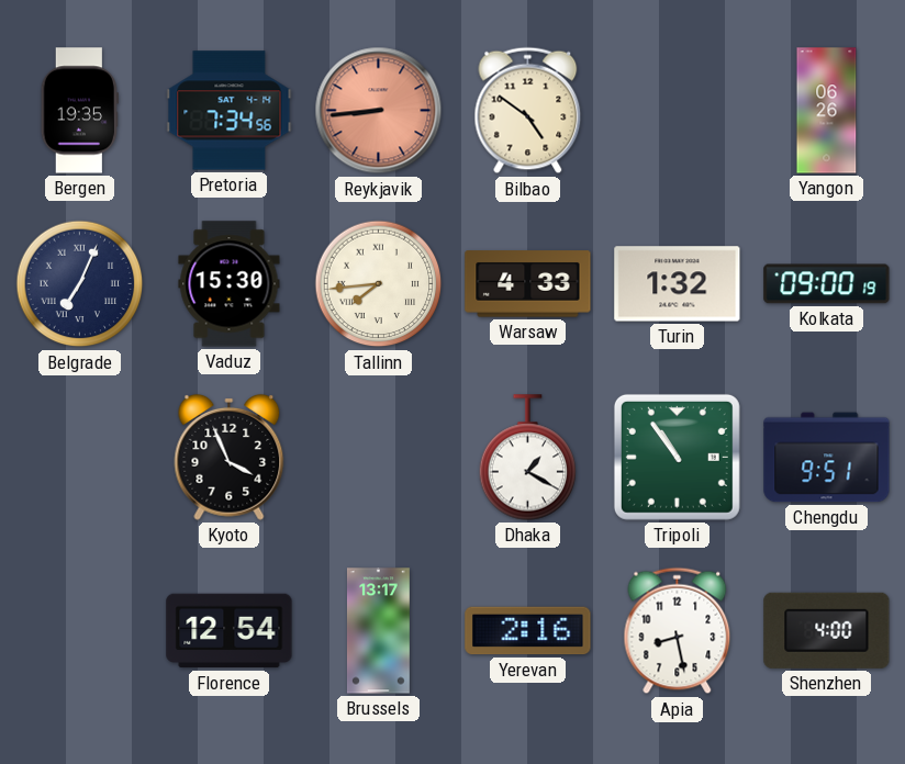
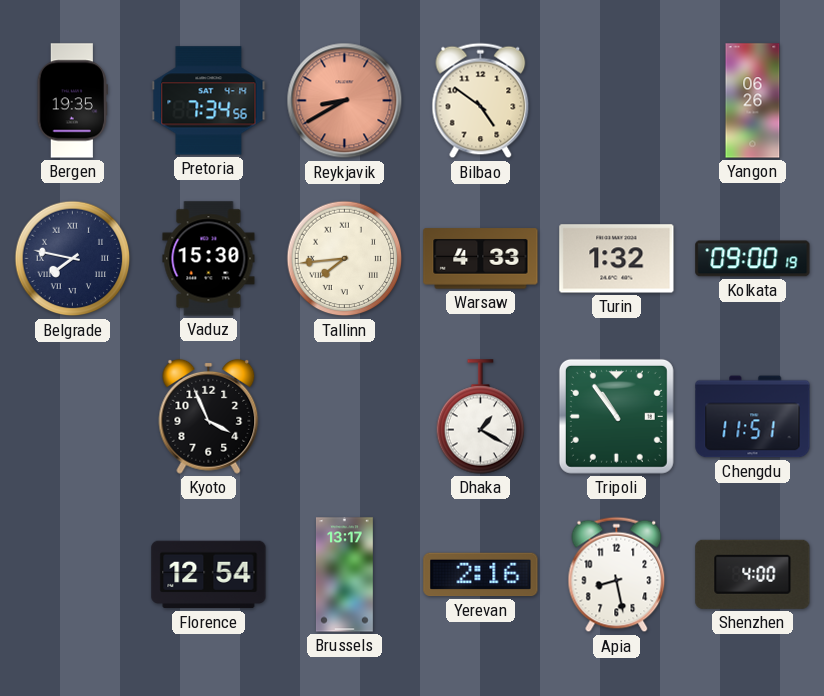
Reykjavik: 8:44 -> 8:40 (345, 101)
Belgrade: 7:04 -> 7:47 (73, 259)
Chengdu: 9:51 -> 11:51 (753, 417)
